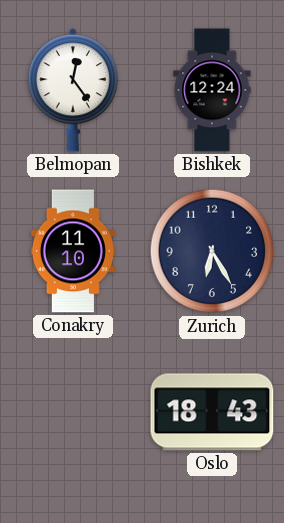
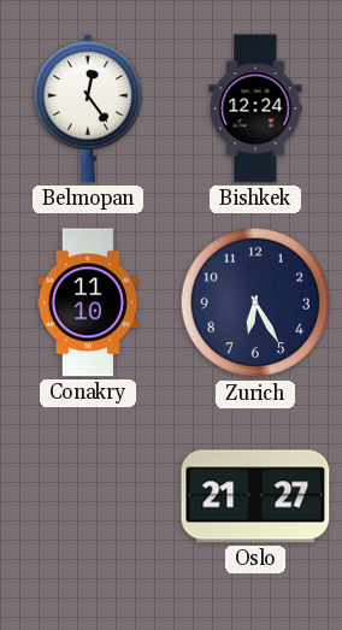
Oslo: 18:43 -> 21:27 (255, 496)
